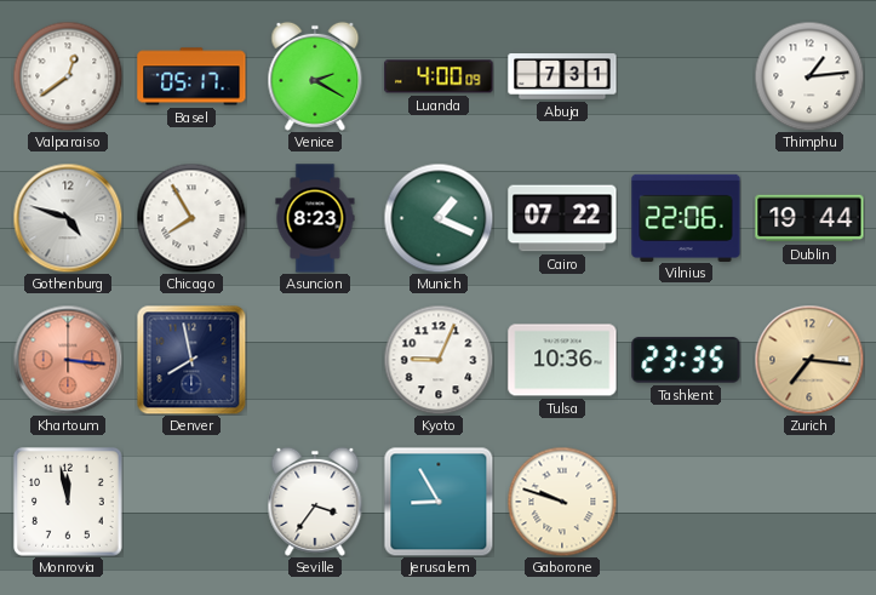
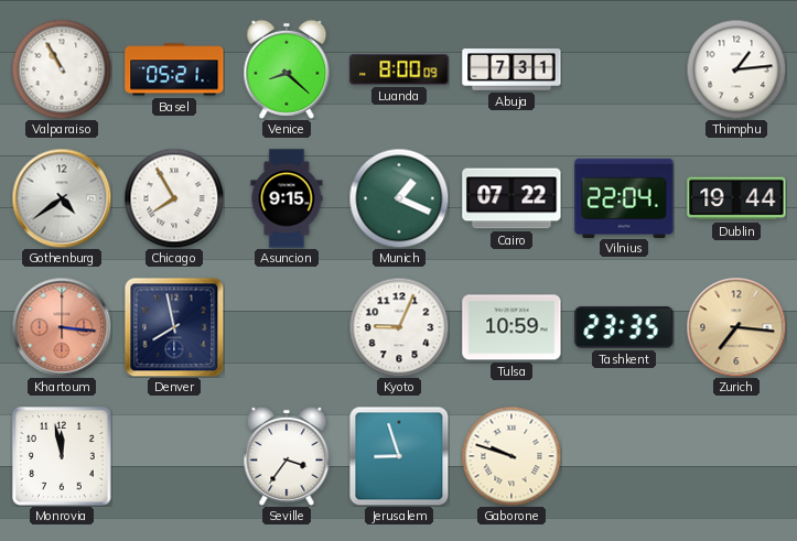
Valparaiso: 12:39 -> 10:55 (62, 69)
Basel: 05:17 -> 05:21 (174, 69)
Venice: 2:20 -> 8:22 (287, 69)
Luanda: 4:00 -> 8:00 (399, 69)
Gothenburg: 4:48 -> 4:39 (62, 198)
Asuncion: 8:23 -> 9:15 (287, 198)
Vilnius: 22:06 -> 22:04 (624, 197)
Tulsa: 10:36 -> 10:59 (511, 327)
Jerusalem: 8:55 -> 8:57 (399, 456)
